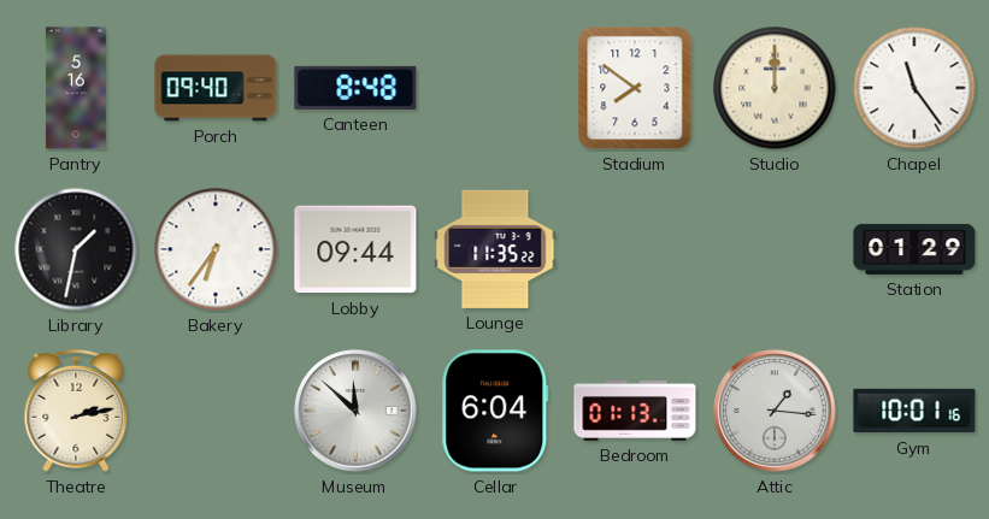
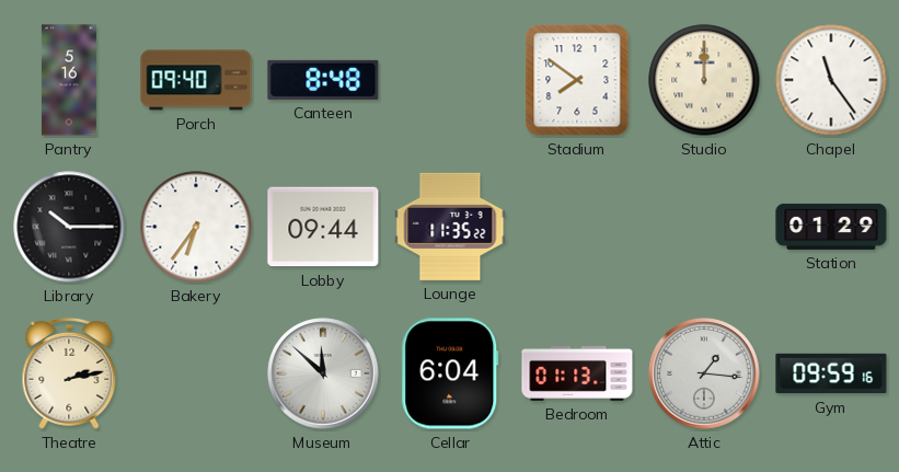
Library: 1:32 -> 10:15 (69, 227)
Gym: 10:01 -> 09:59 (831, 373)
